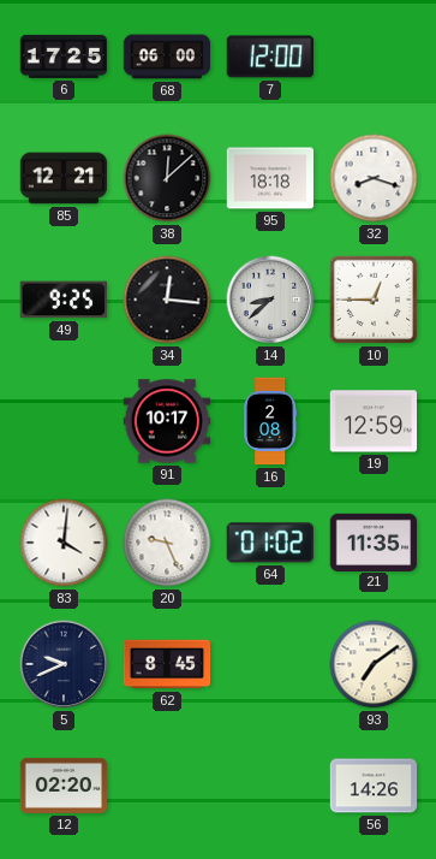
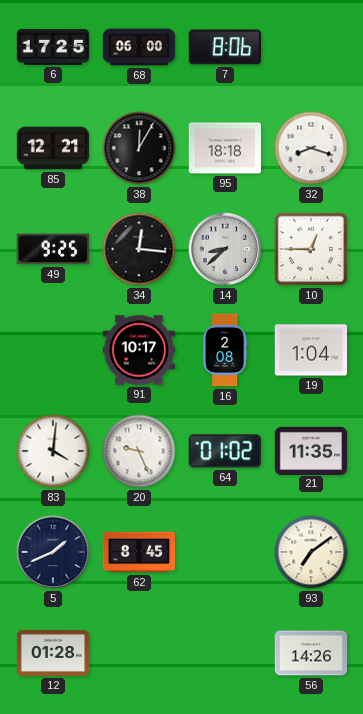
7: 12:00 -> 8:06 (224, 47)
38: 12:08 -> 12:05 (139, 148)
19: 12:59 -> 1:04 (311, 350)
5: 9:41 -> 1:41 (53, 552)
12: 02:20 -> 01:28 (53, 653)
